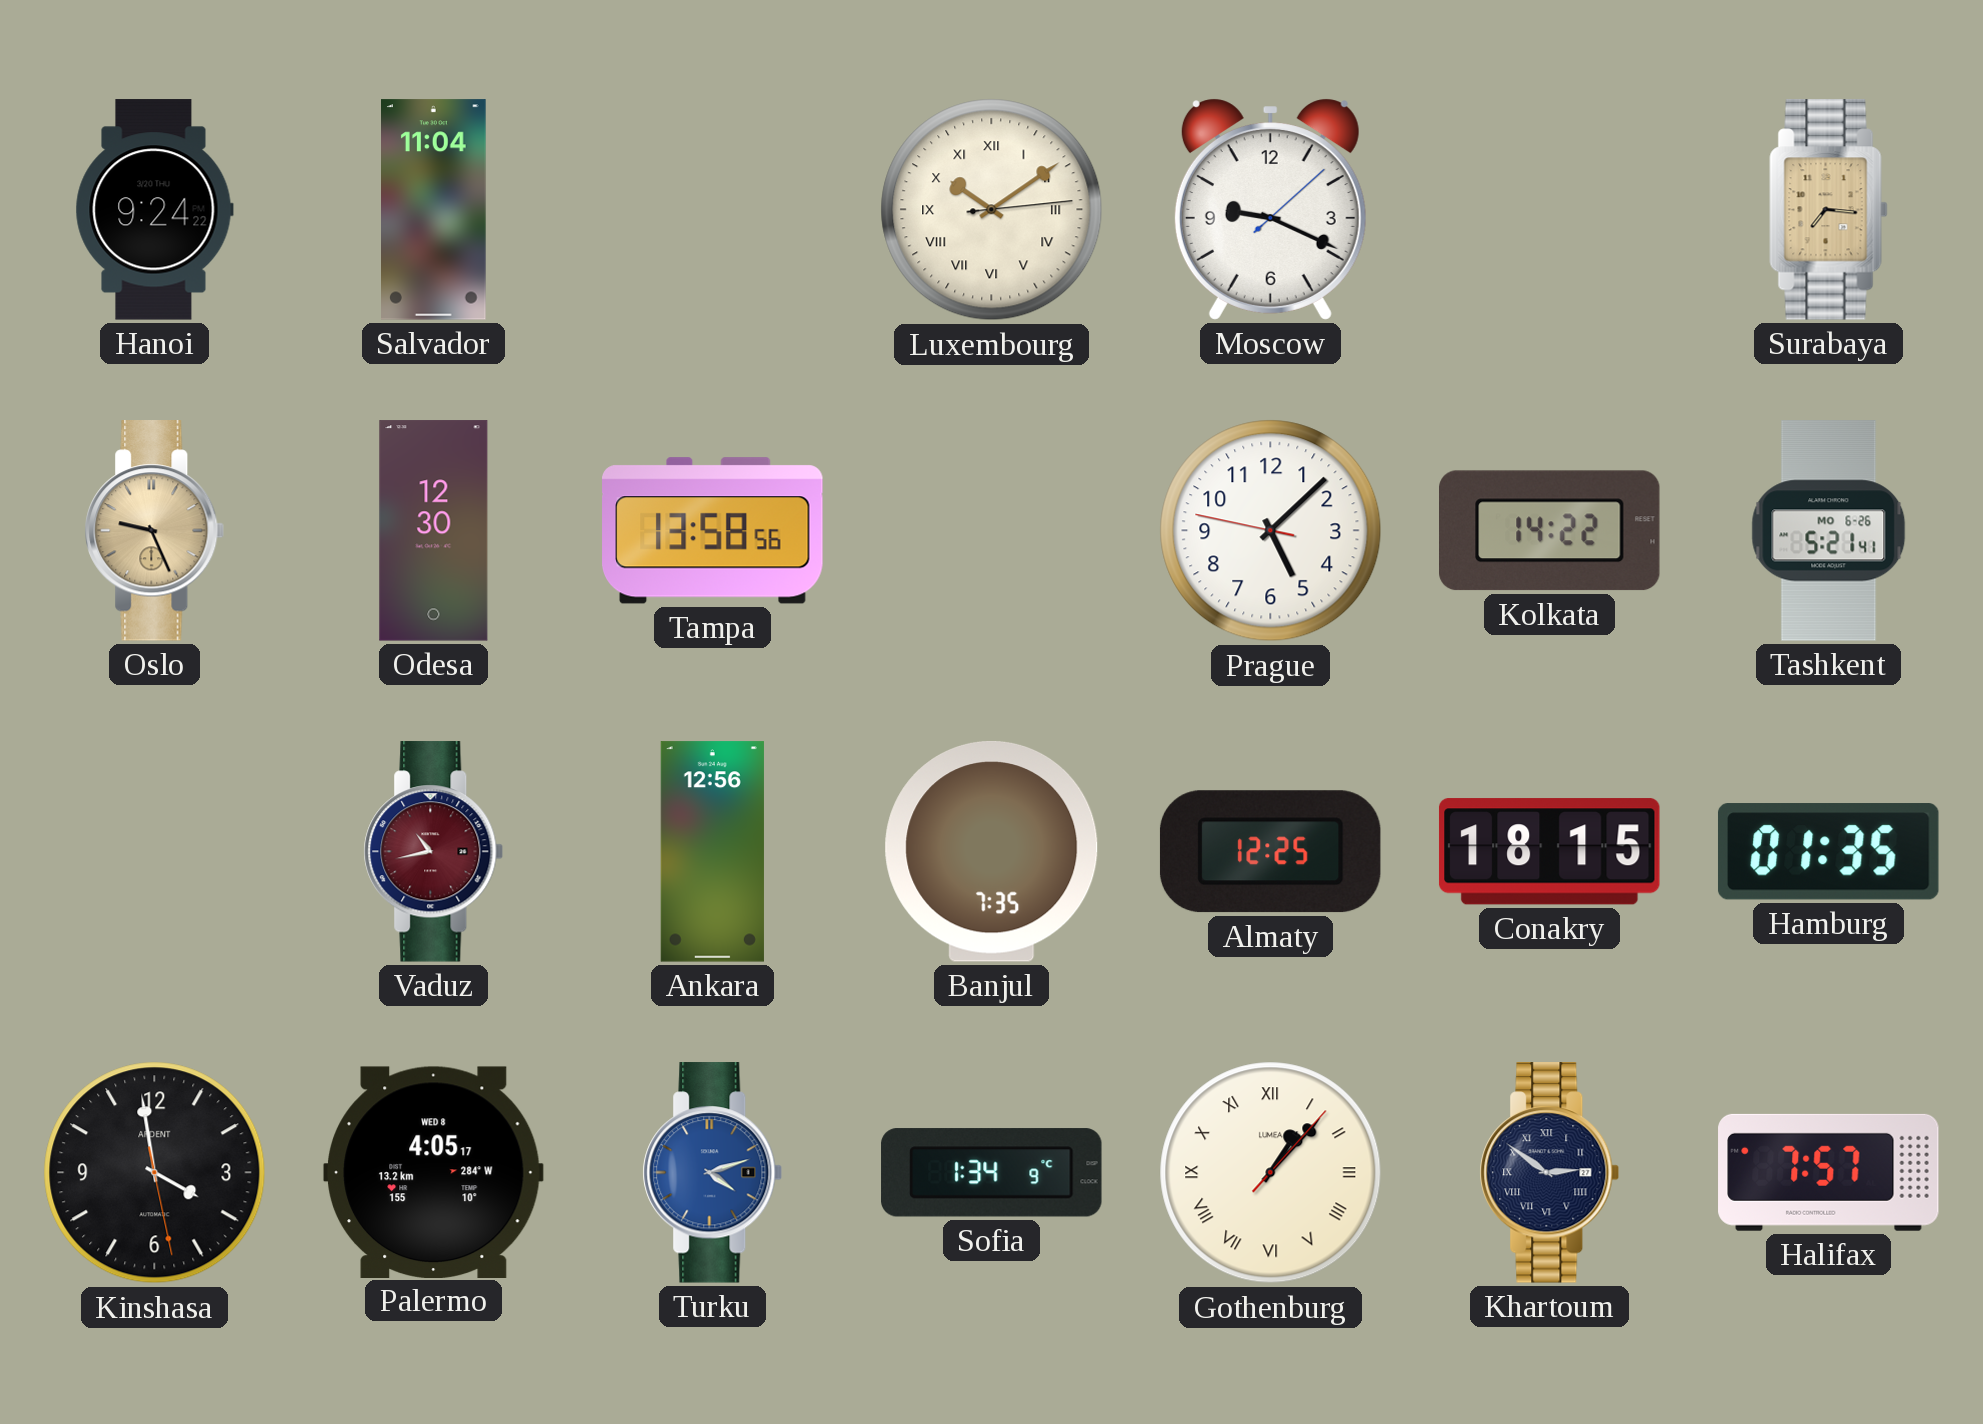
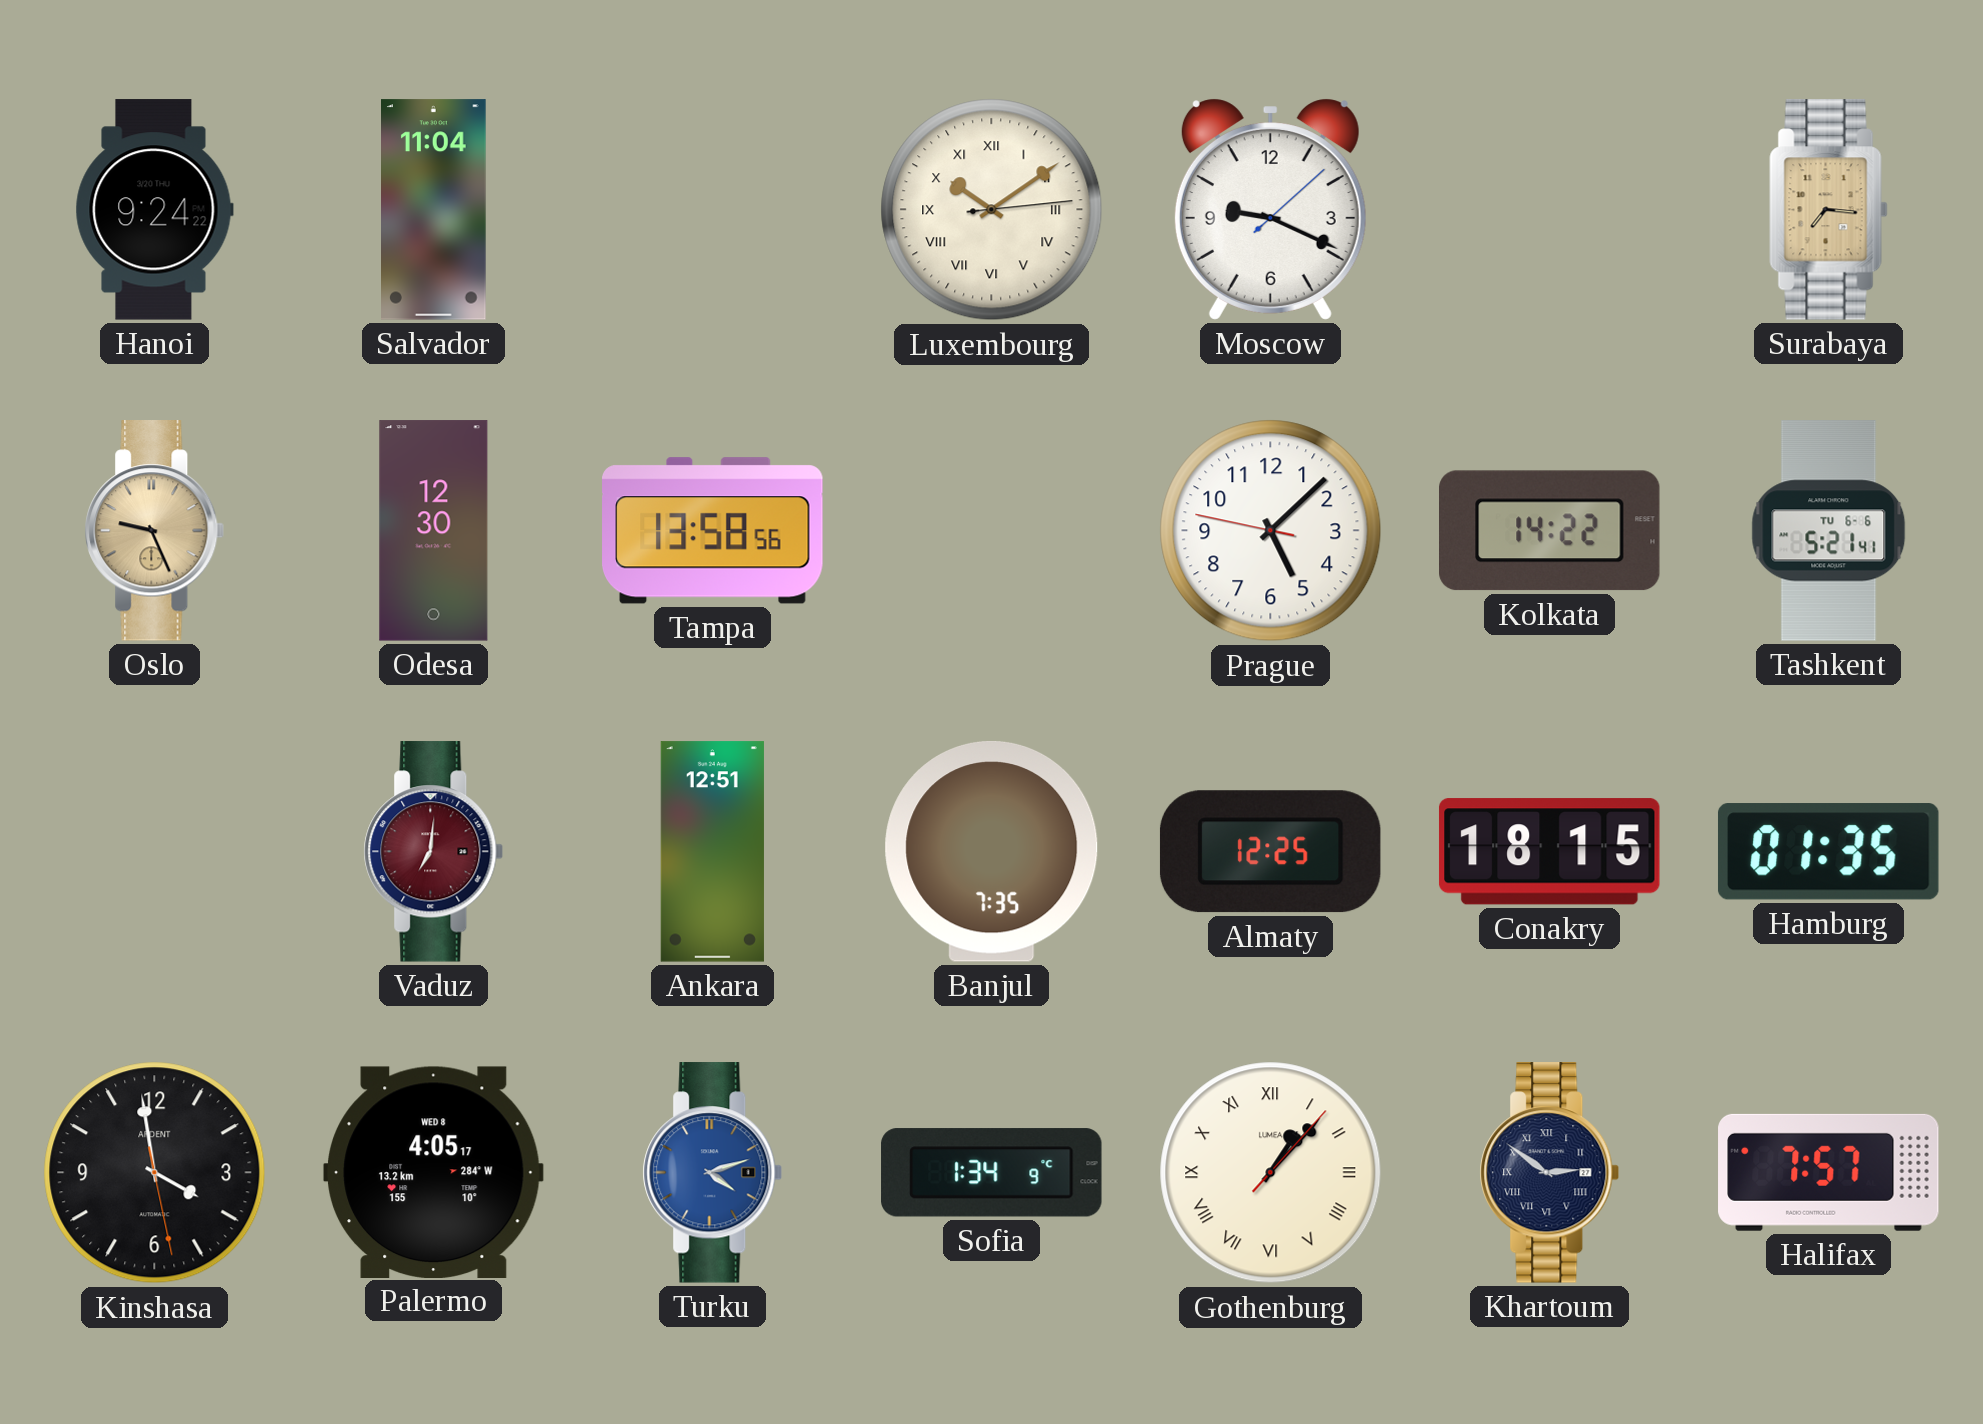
Tashkent date: MO 6-26 -> TU 6-6 (1829, 531)
Vaduz: 10:43 -> 7:01 (434, 852)
Ankara: 12:56 -> 12:51 (712, 852)
